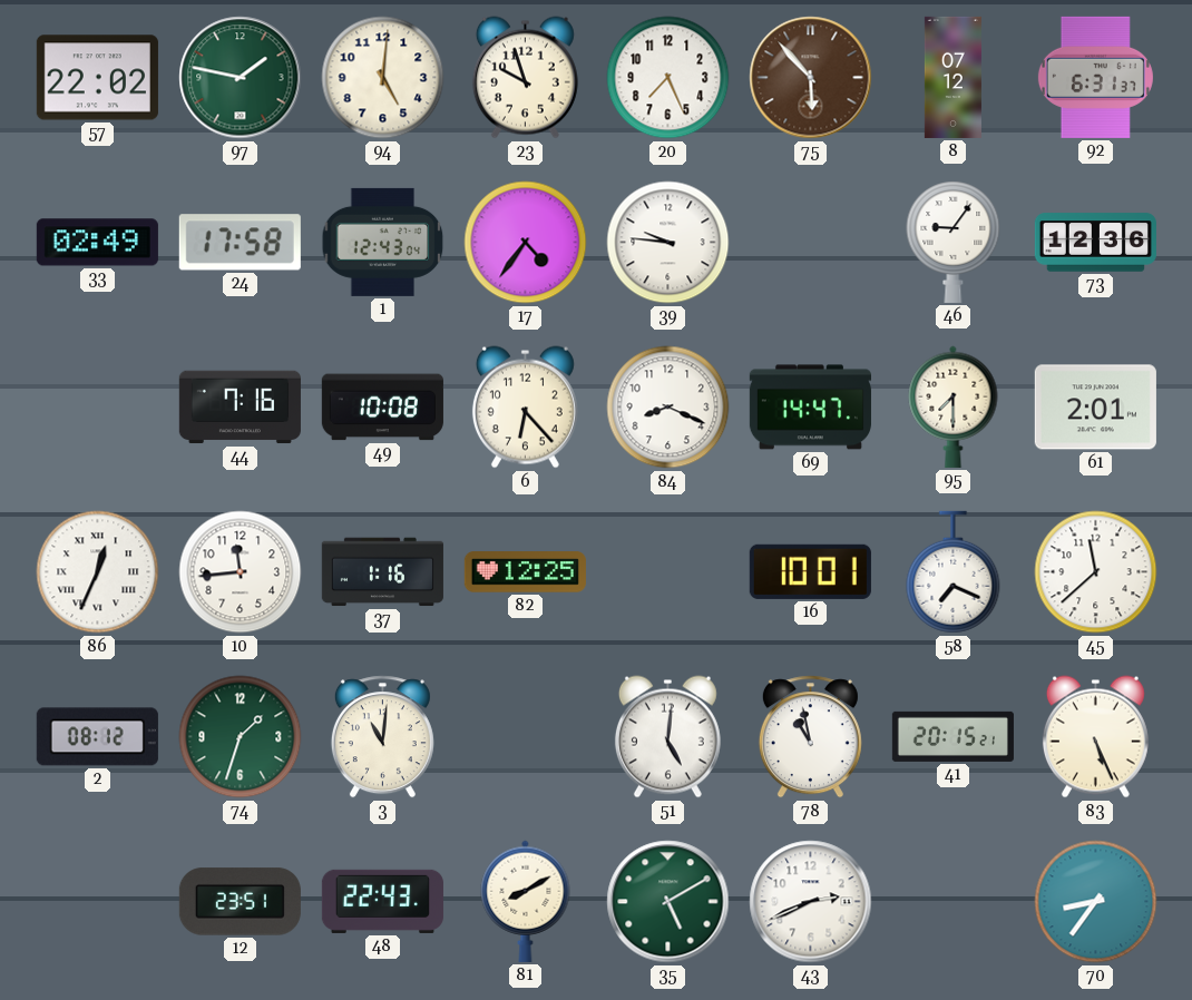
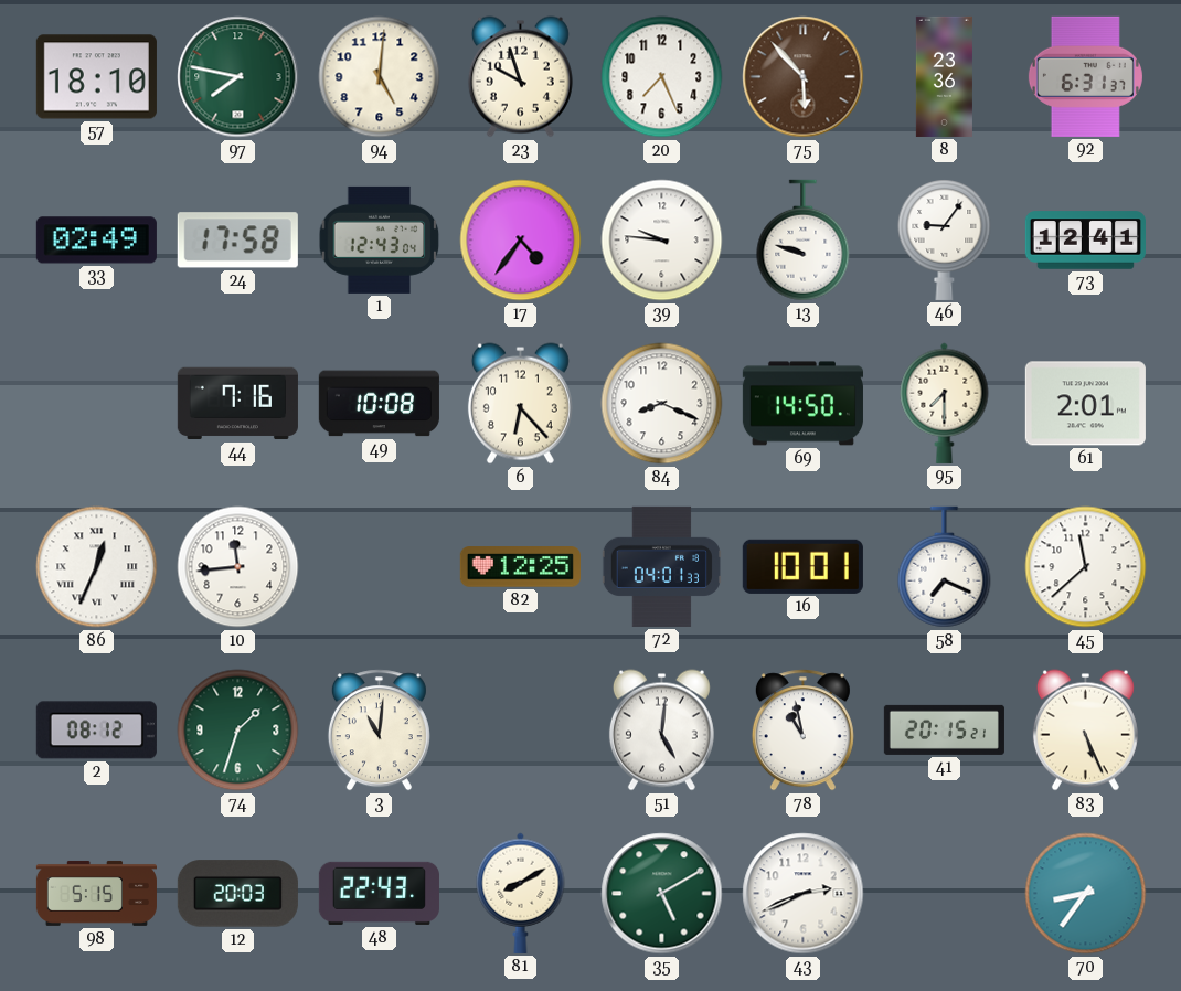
57: 22:02 -> 18:10 (96, 77)
97: 1:47 -> 7:47 (238, 77)
8: 07:12 -> 23:36 (944, 76)
13: none -> 9:48 (804, 241)
73: 12:36 -> 12:41 (1085, 241)
69: 14:47 -> 14:50 (802, 404)
37: 1:16 -> none (382, 572)
72: none -> 04:01 (661, 566)
98: none -> 5:15 (96, 893)
12: 23:51 -> 20:03 (237, 894)
